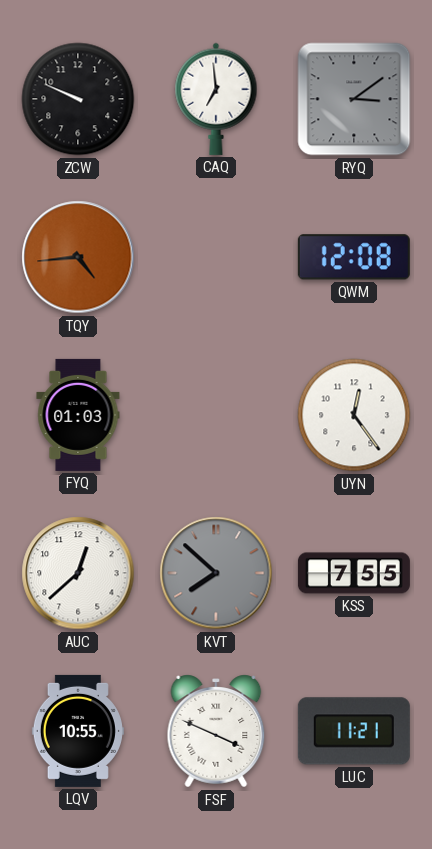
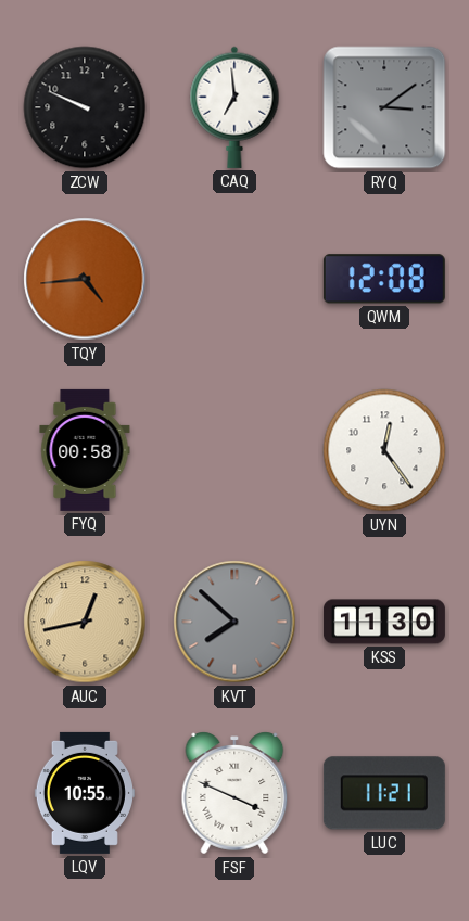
FYQ: 01:03 -> 00:58 (85, 450)
AUC: 12:38 -> 12:43 (85, 622)
AUC dial: white -> champagne (85, 622)
KSS: 7:55 -> 11:30 (384, 622)
